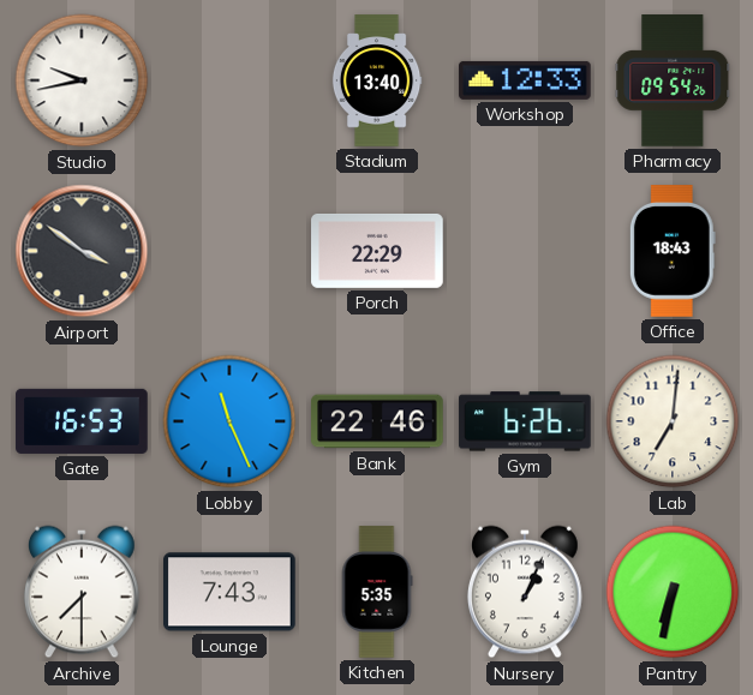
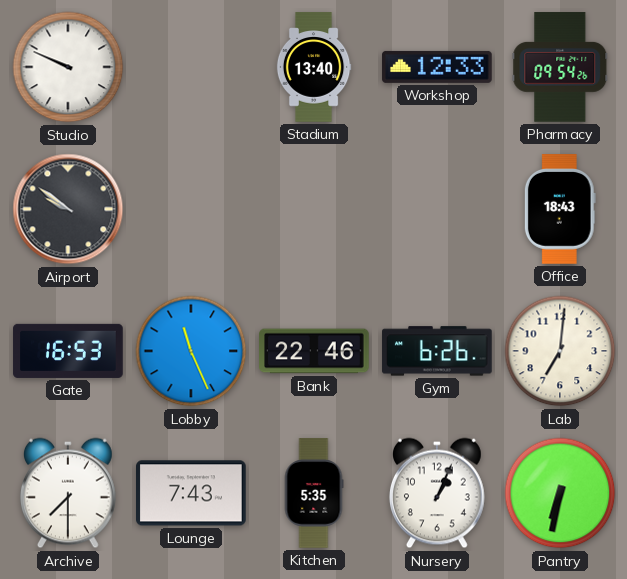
Studio: 9:43 -> 9:49 (68, 67)
Airport: 3:51 -> 9:51 (68, 209)
Porch: 22:29 -> none (377, 251)
